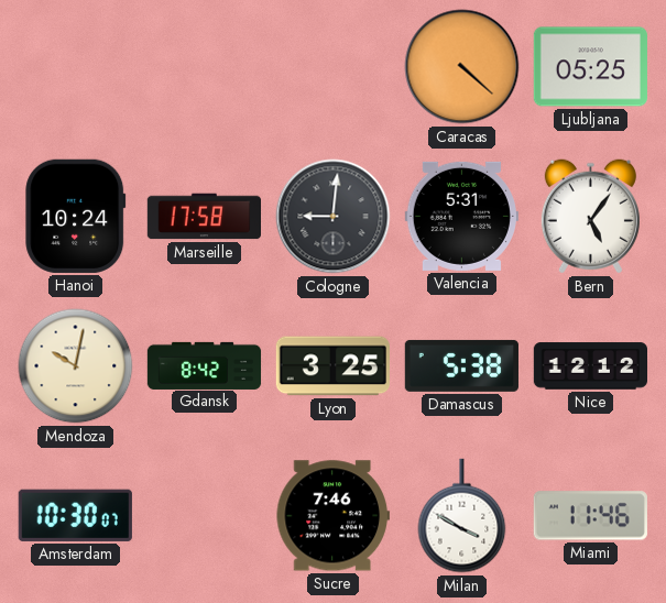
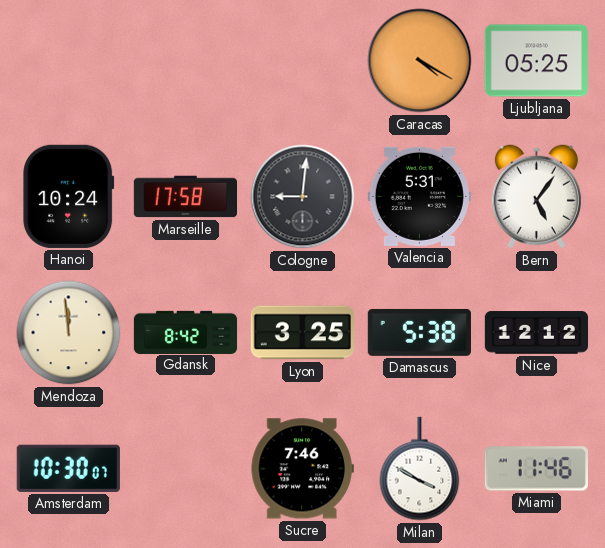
Caracas: 4:22 -> 4:20 (420, 61)
Mendoza: 10:02 -> 11:59 (69, 333)
